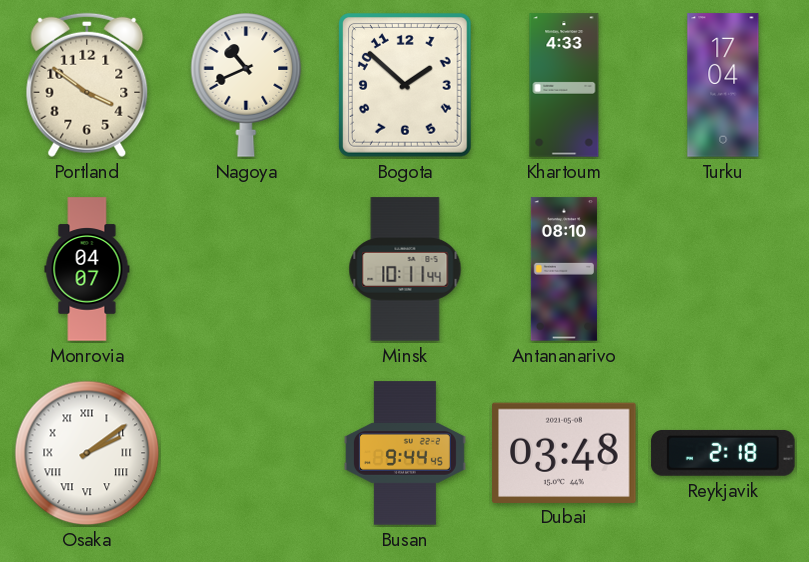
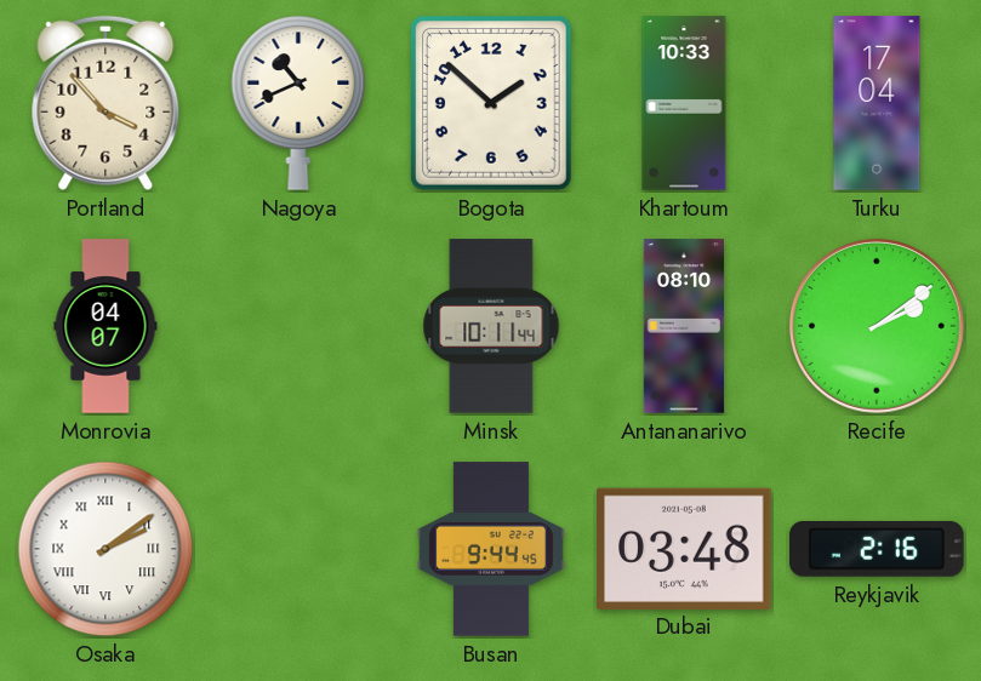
Portland: 3:51 -> 3:53 (105, 103)
Khartoum: 4:33 -> 10:33 (684, 103)
Recife: none -> 2:09 (877, 326)
Reykjavik: 2:18 -> 2:16 (877, 549)
